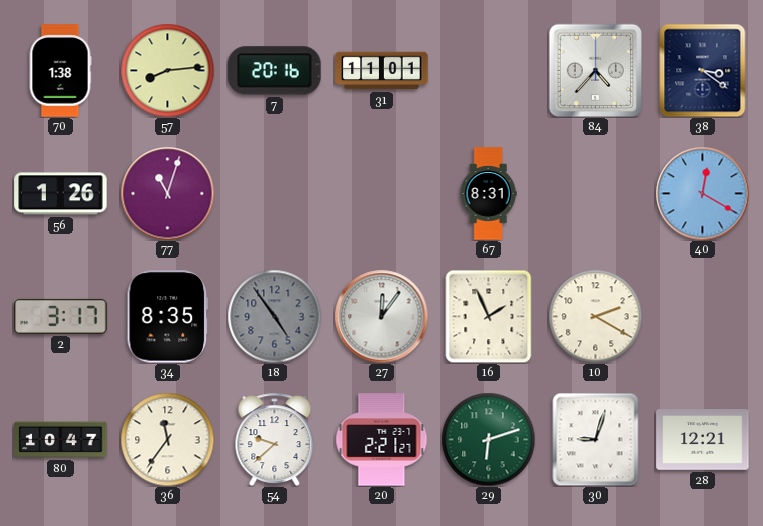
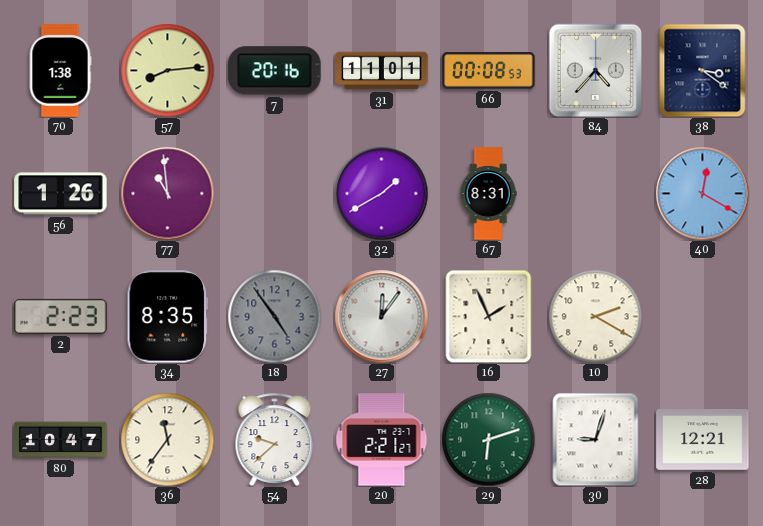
66: none -> 00:08 (489, 71)
77: 11:03 -> 10:59 (167, 193)
32: none -> 1:40 (381, 193)
2: 3:17 -> 2:23 (61, 316)
